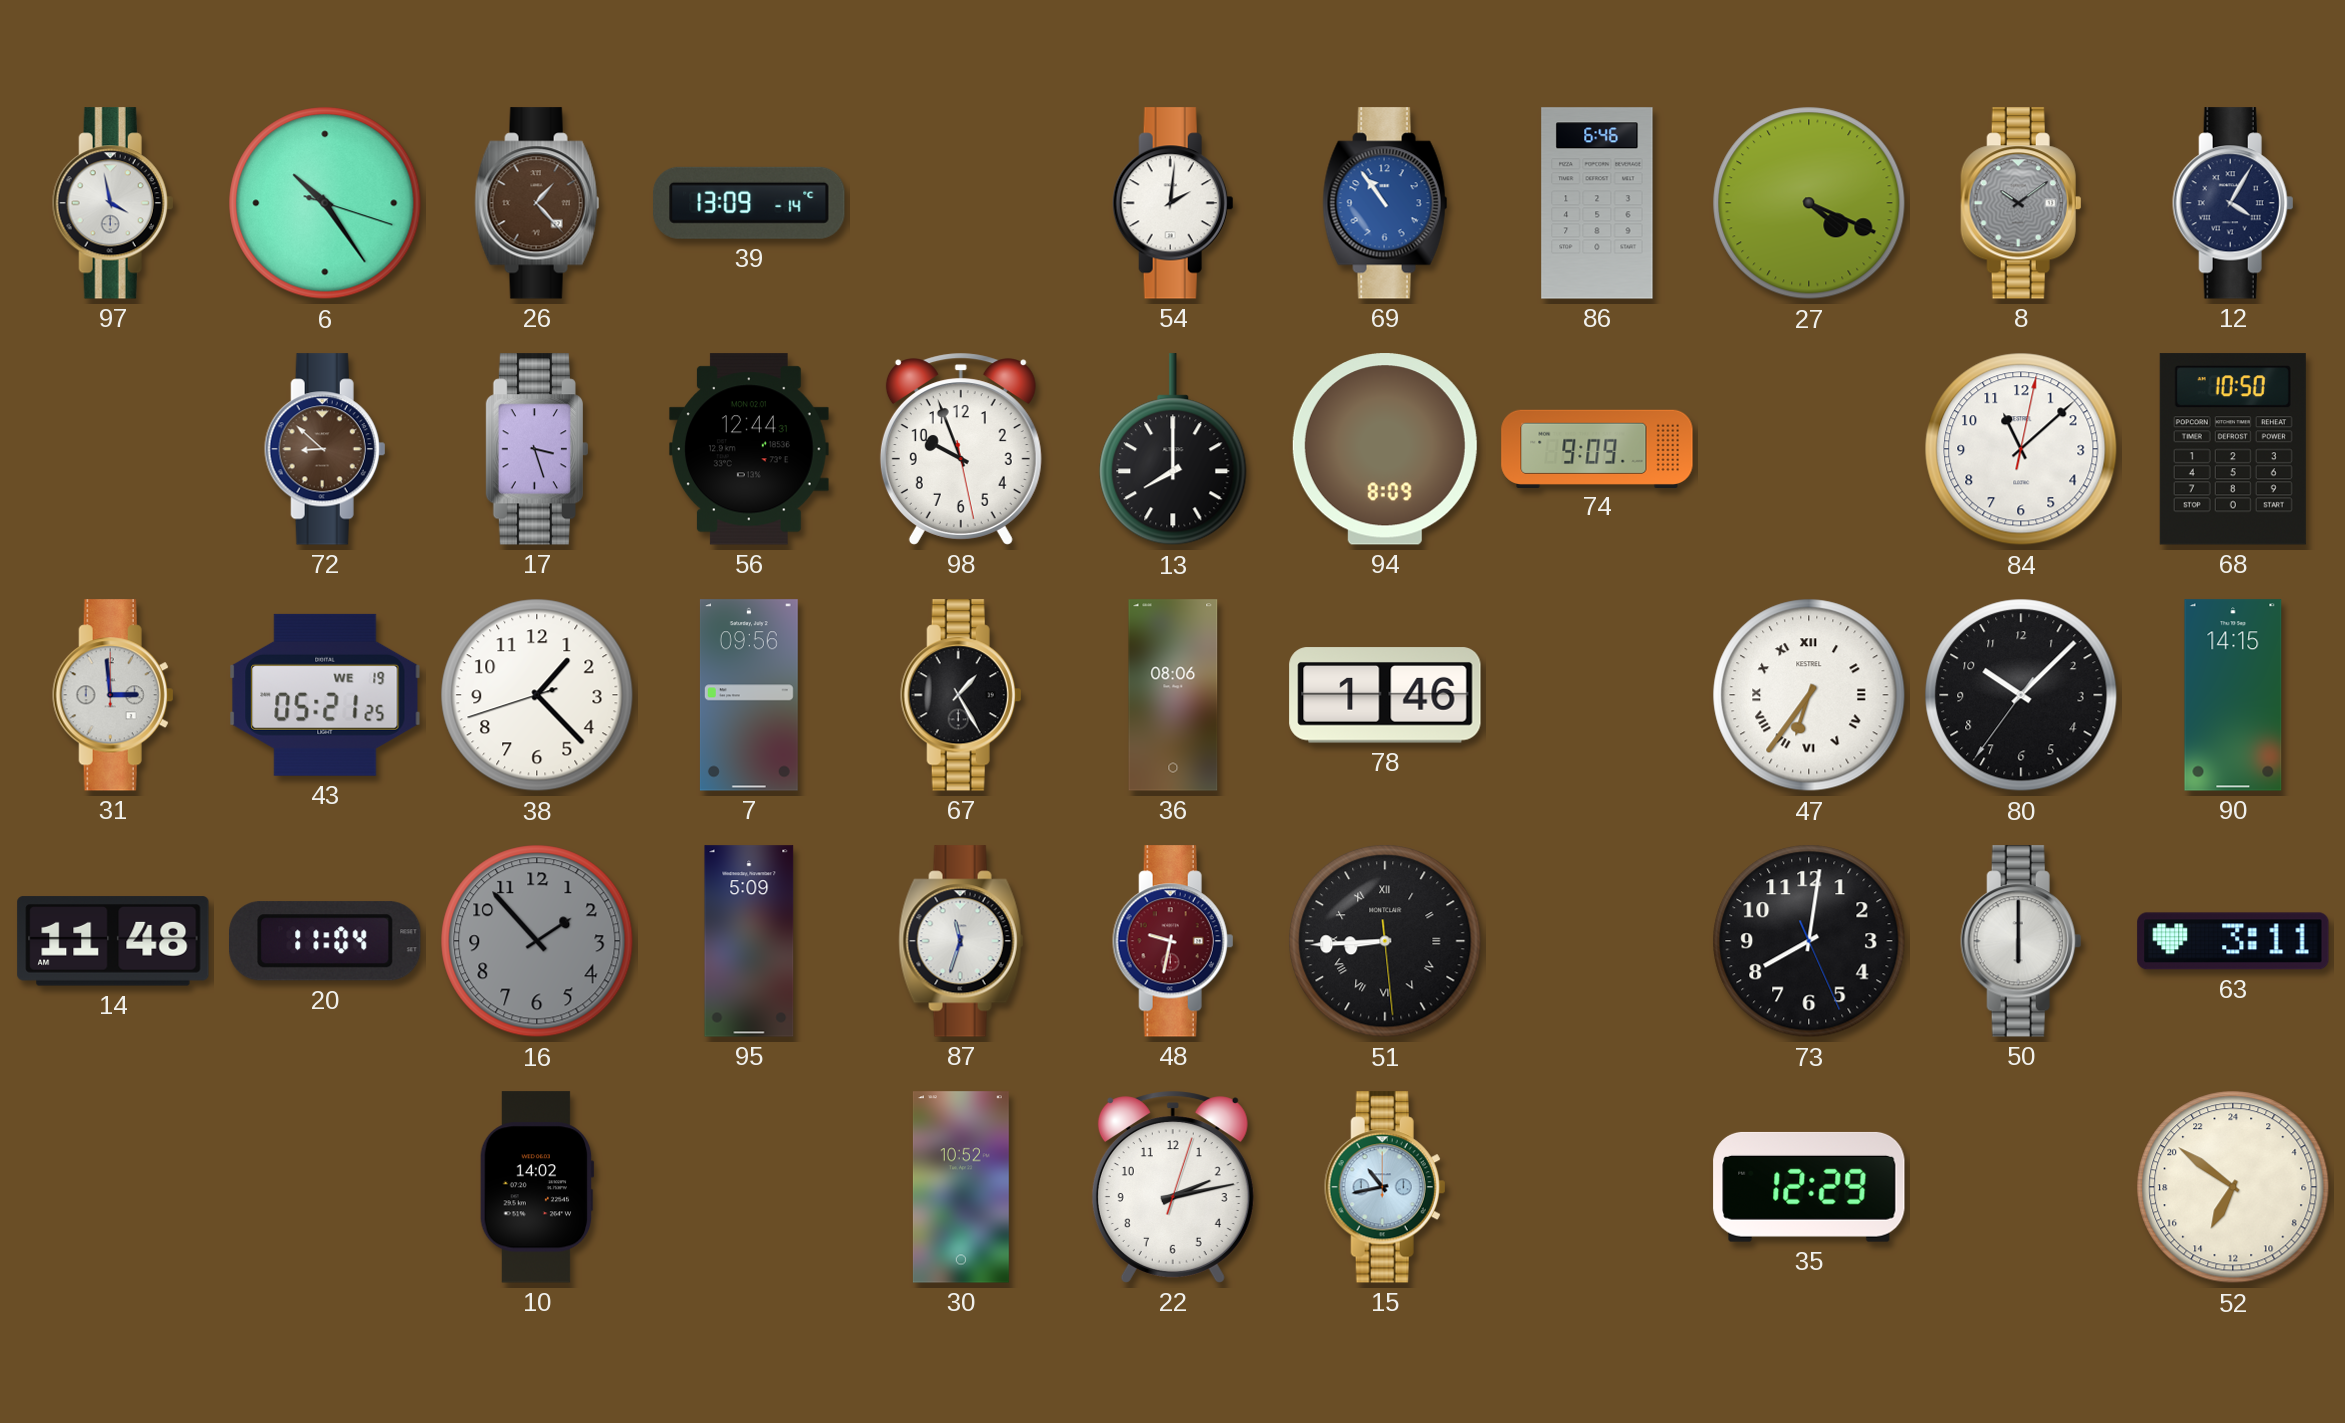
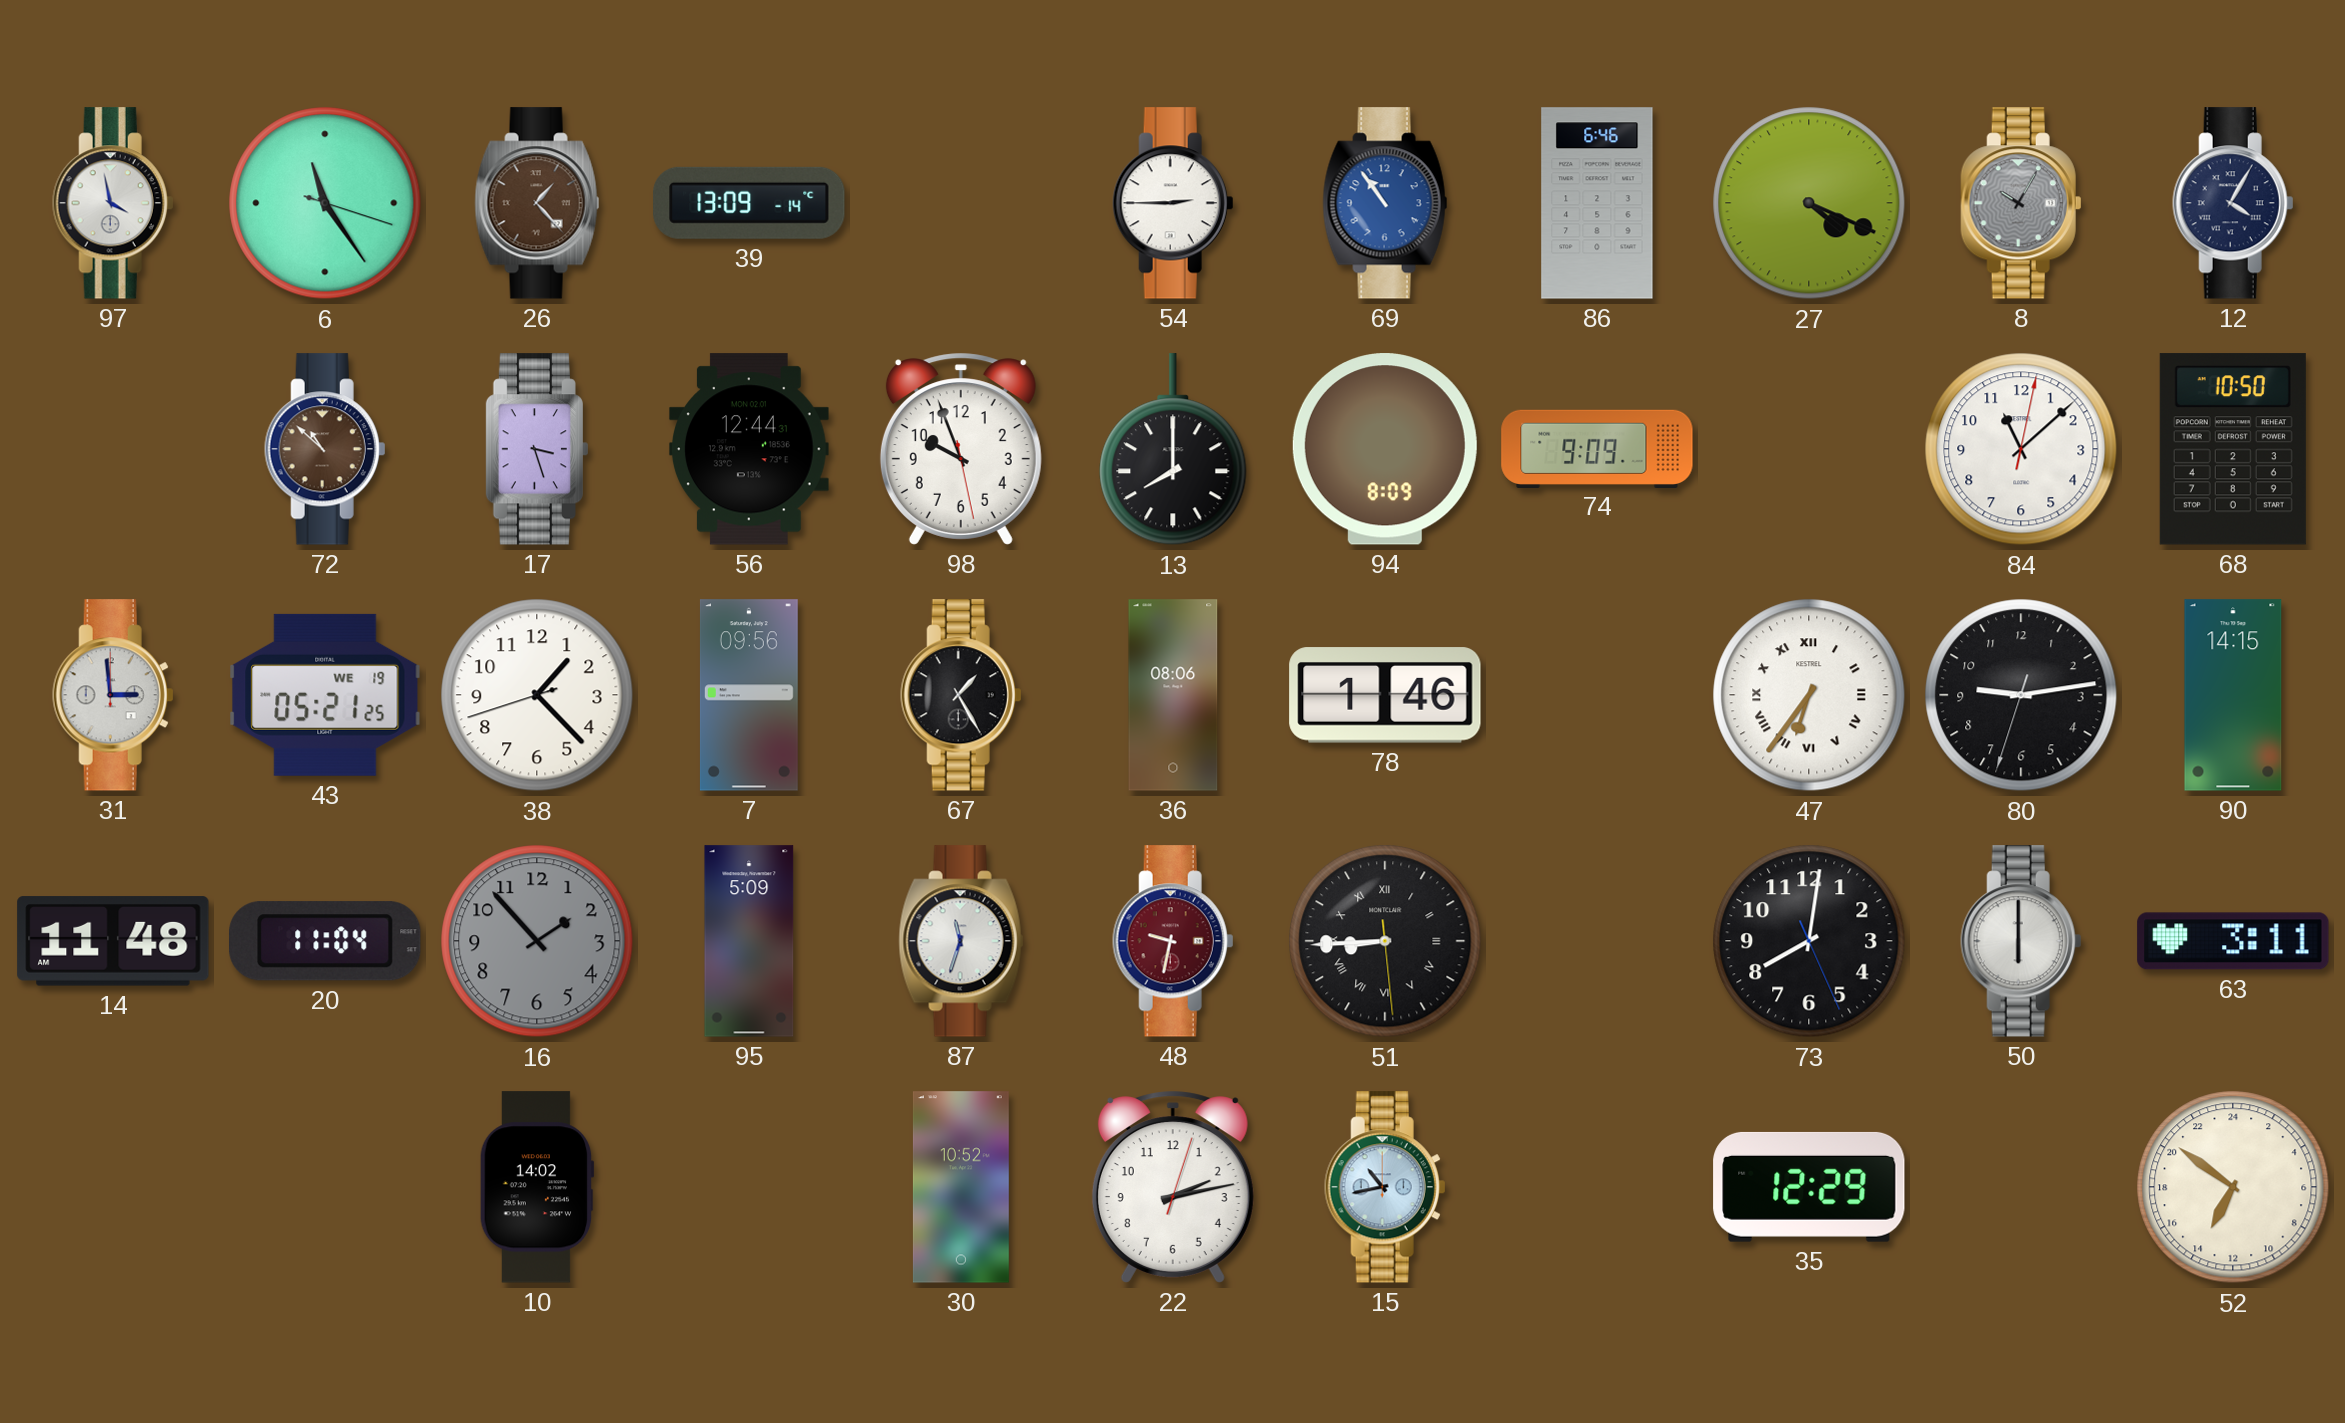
6: 10:24 -> 11:24 (325, 203)
54: 2:01 -> 2:45 (1173, 203)
8: 10:09 -> 10:05 (2021, 203)
72: 8:52 -> 10:52 (325, 449)
80: 10:07 -> 9:13 (2021, 695)
